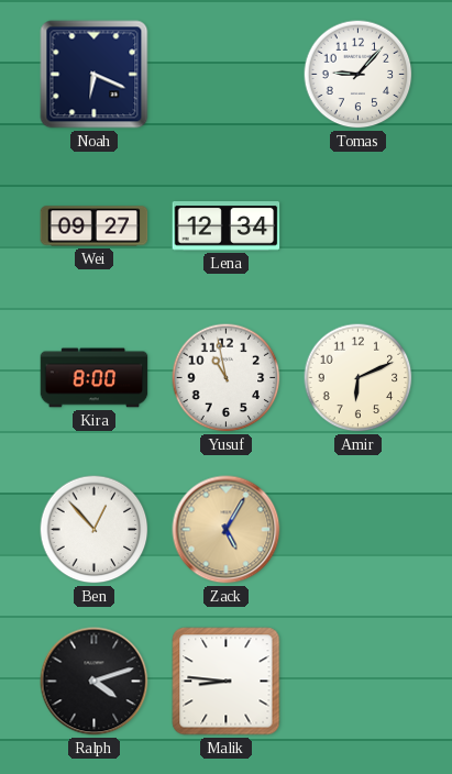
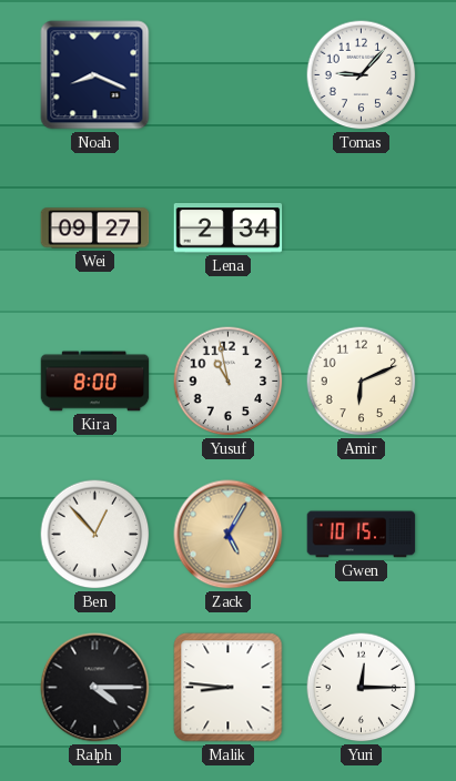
Noah: 6:19 -> 8:19 (95, 75)
Lena: 12:34 -> 2:34 (229, 229)
Gwen: none -> 10:15 (362, 535)
Ralph: 4:12 -> 4:15 (95, 688)
Yuri: none -> 12:15 (362, 688)
